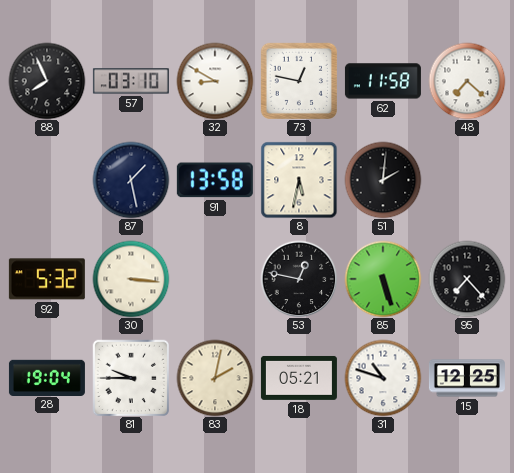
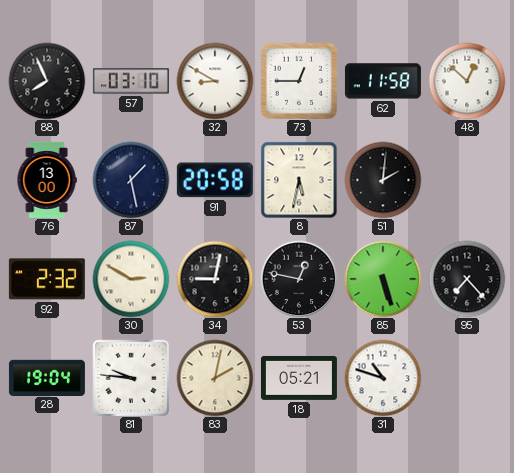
73: 12:47 -> 12:45 (298, 80)
48: 7:22 -> 12:52 (467, 81)
76: none -> 13:00 (47, 180)
91: 13:58 -> 20:58 (215, 180)
92: 5:32 -> 2:32 (47, 279)
30: 3:16 -> 2:50 (131, 279)
34: none -> 9:02 (215, 279)
81: 9:45 -> 9:46 (131, 378)
15: 12:25 -> none (467, 378)
